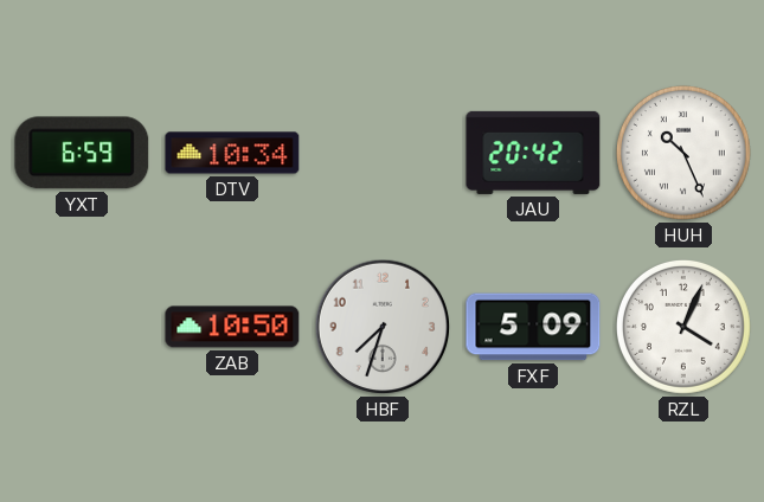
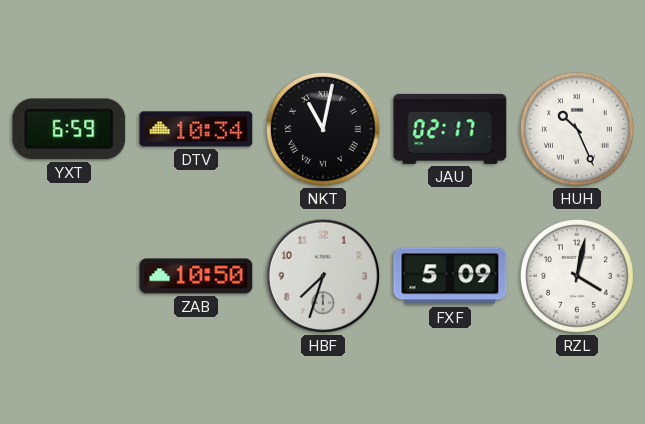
NKT: none -> 11:02 (323, 129)
JAU: 20:42 -> 02:17 (450, 129)
RZL: 4:04 -> 4:02 (577, 276)
